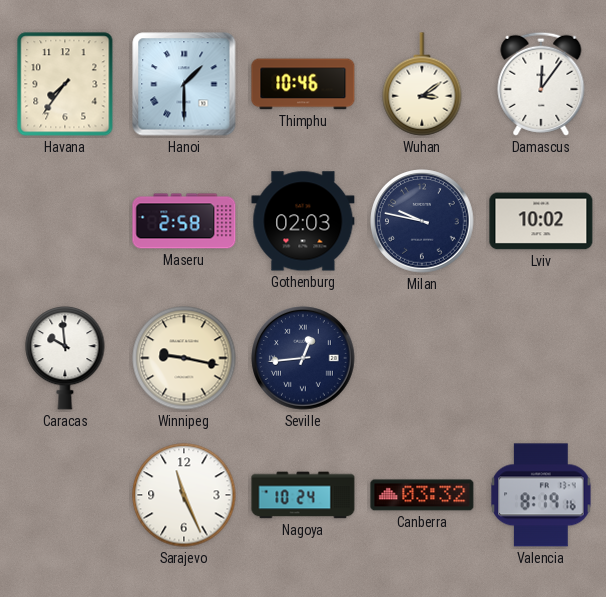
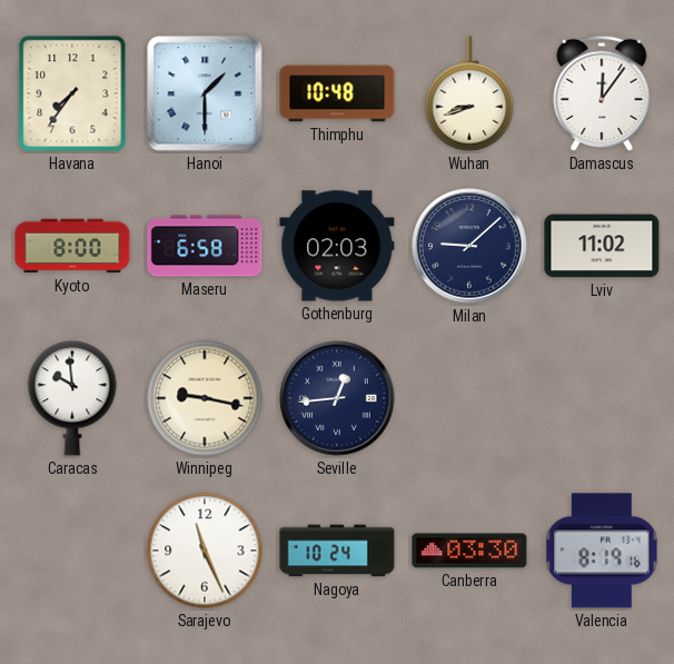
Thimphu: 10:46 -> 10:48 (337, 93)
Wuhan: 3:09 -> 8:42 (469, 93)
Kyoto: none -> 8:00 (72, 246)
Maseru: 2:58 -> 6:58 (205, 246)
Milan: 9:47 -> 9:08 (469, 246)
Lviv: 10:02 -> 11:02 (602, 246)
Canberra: 03:32 -> 03:30 (469, 551)
